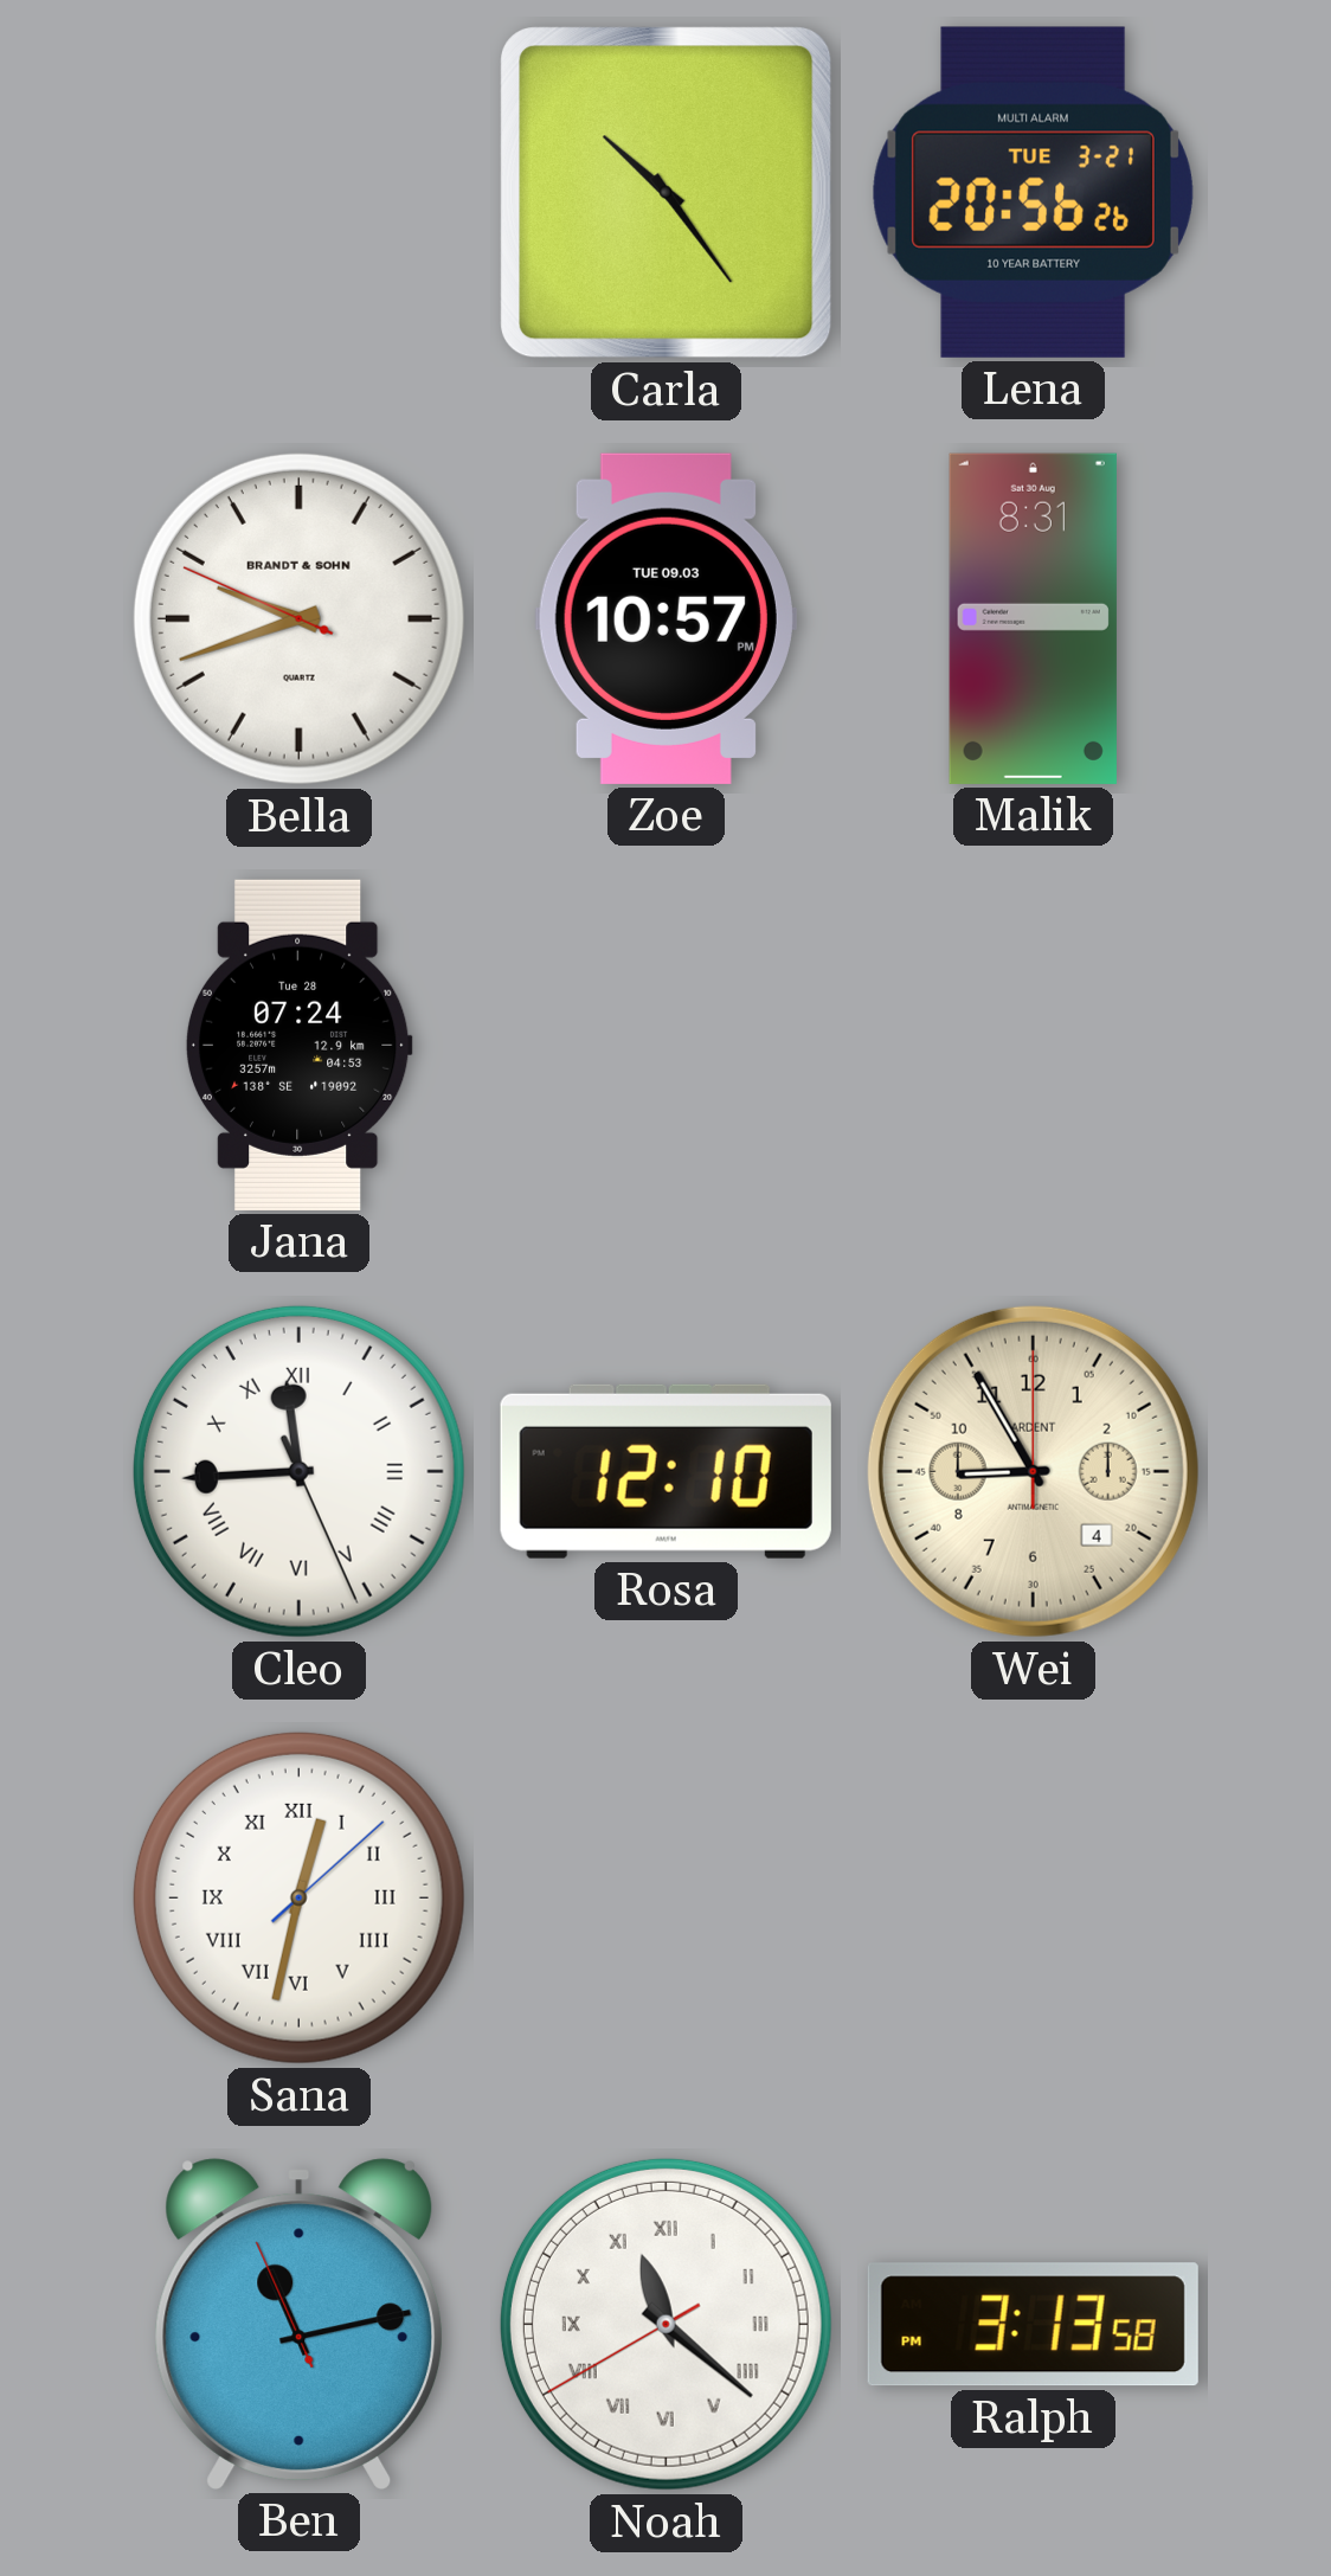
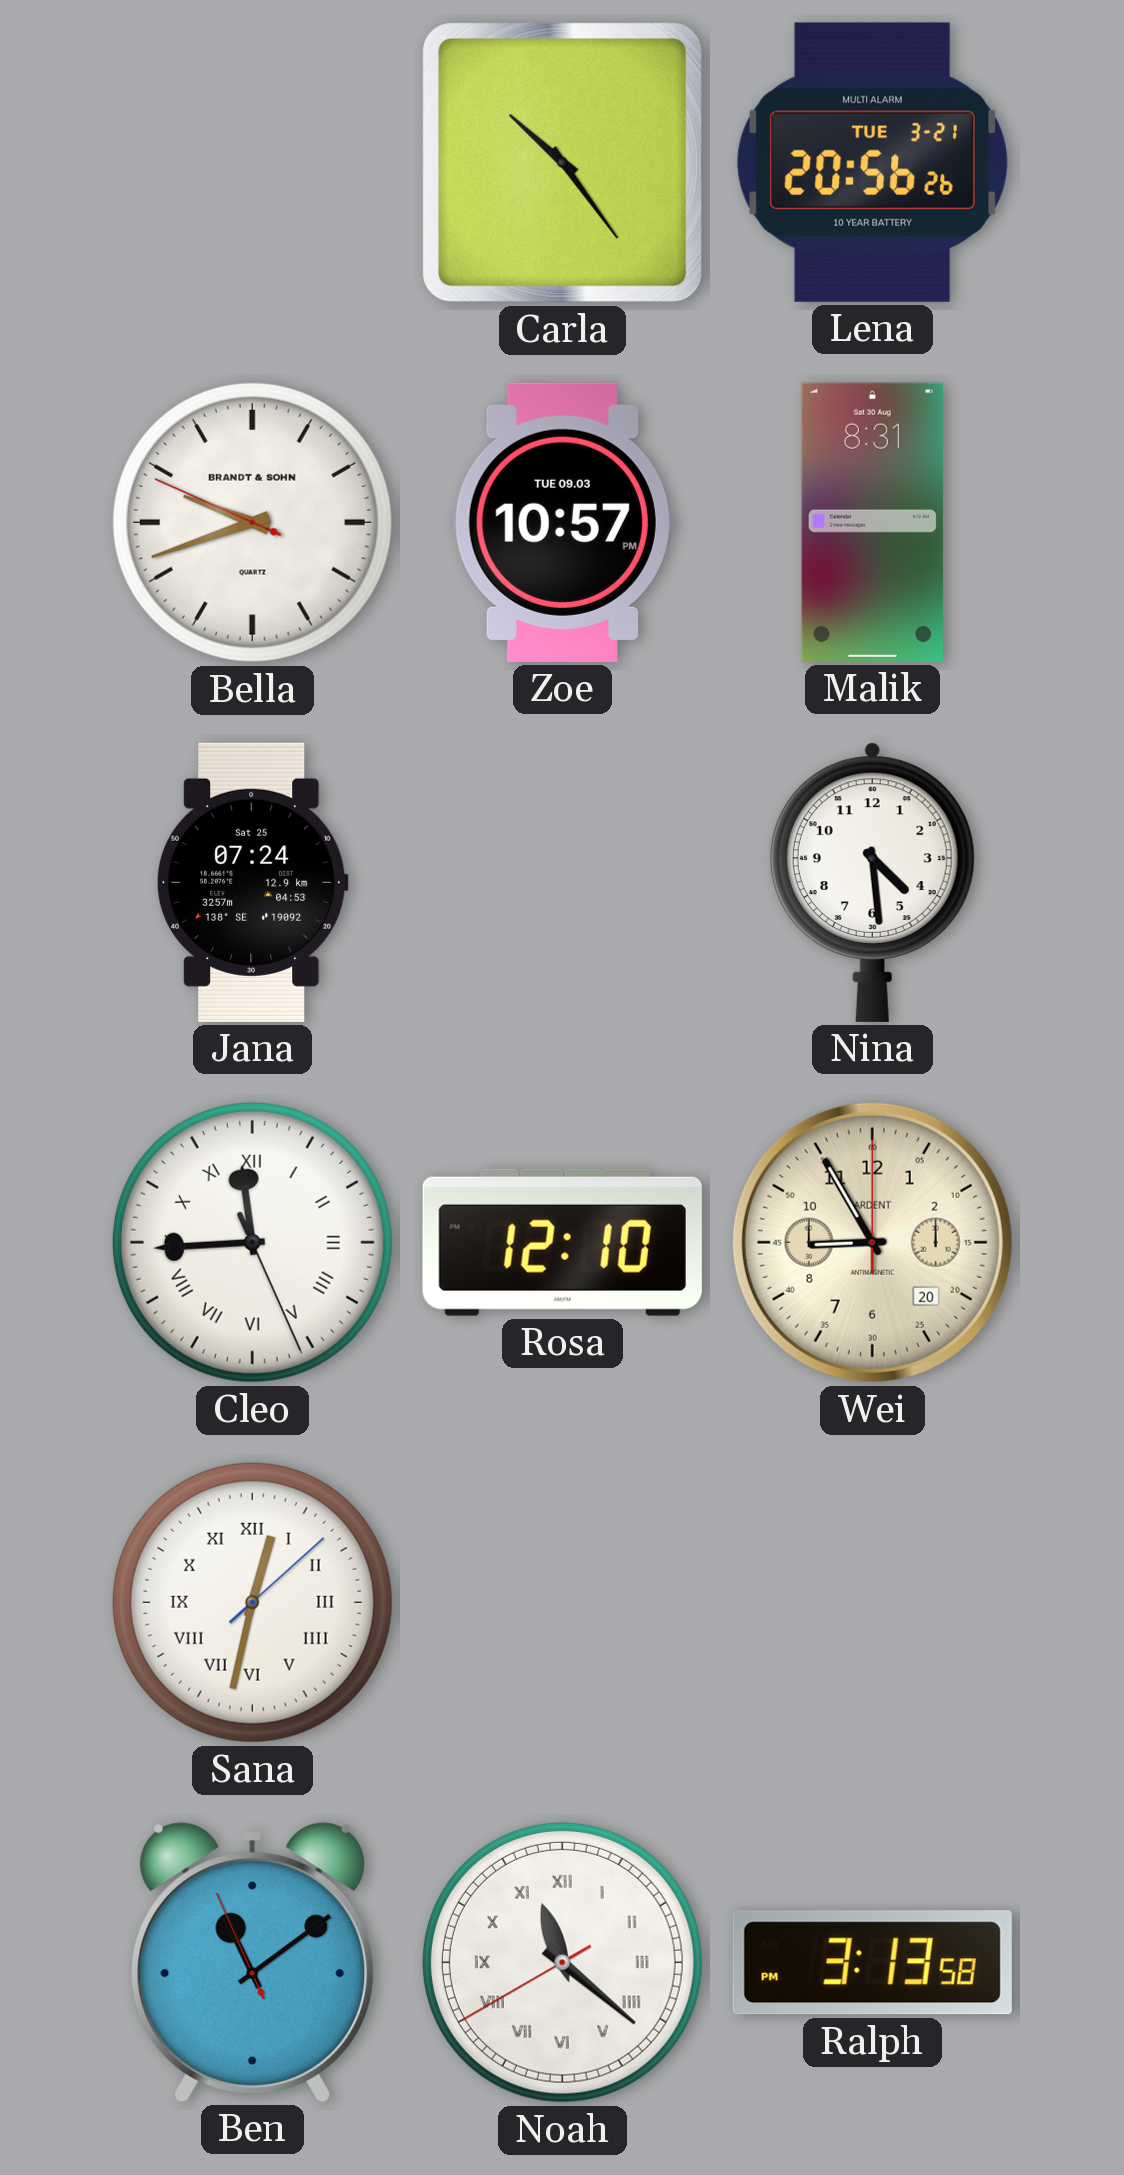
Jana date: Tue 28 -> Sat 25 (252, 882)
Nina: none -> 4:29 (872, 882)
Wei date: 4 -> 20 (872, 1242)
Ben: 11:12 -> 11:08 (253, 1962)
